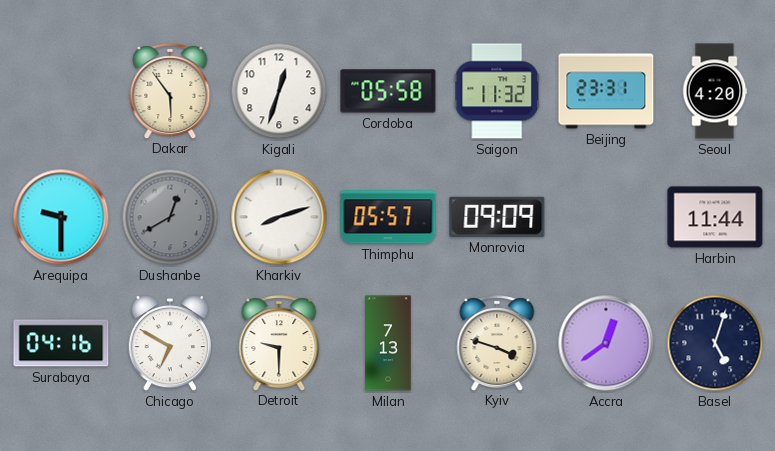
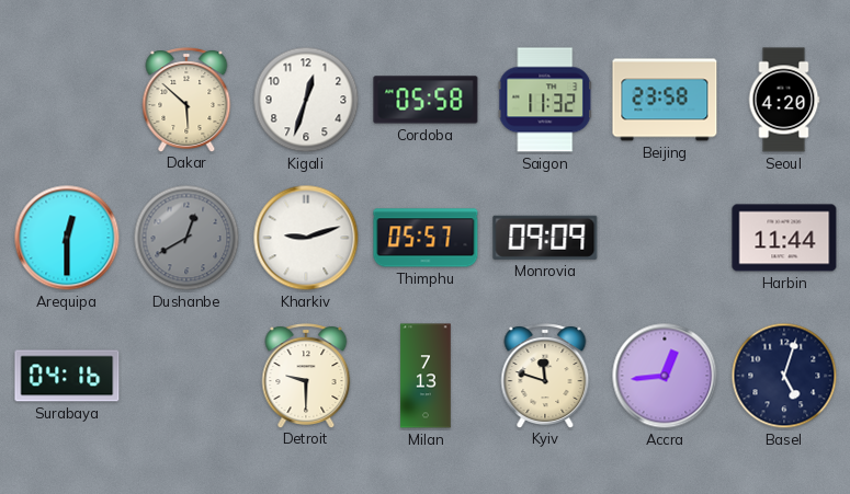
Dakar: 5:54 -> 5:52 (186, 100)
Beijing: 23:31 -> 23:58 (665, 100)
Arequipa: 9:30 -> 12:30 (67, 238)
Kharkiv: 8:12 -> 9:12 (306, 238)
Chicago: 6:50 -> none (169, 344)
Kyiv: 3:48 -> 11:48 (545, 376)
Accra: 12:39 -> 12:44 (665, 376)
